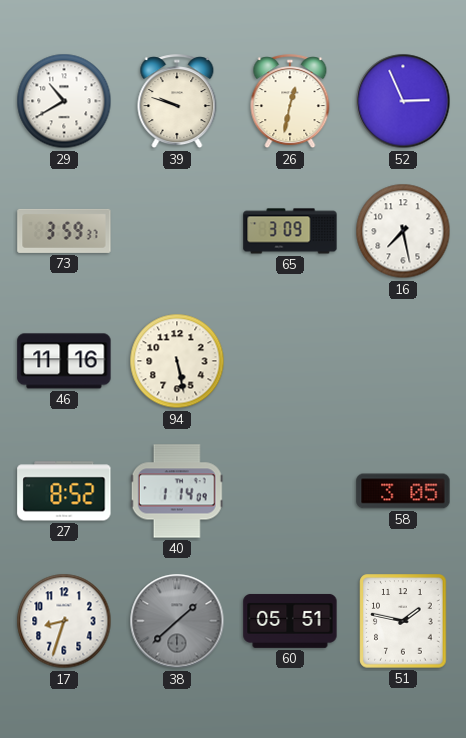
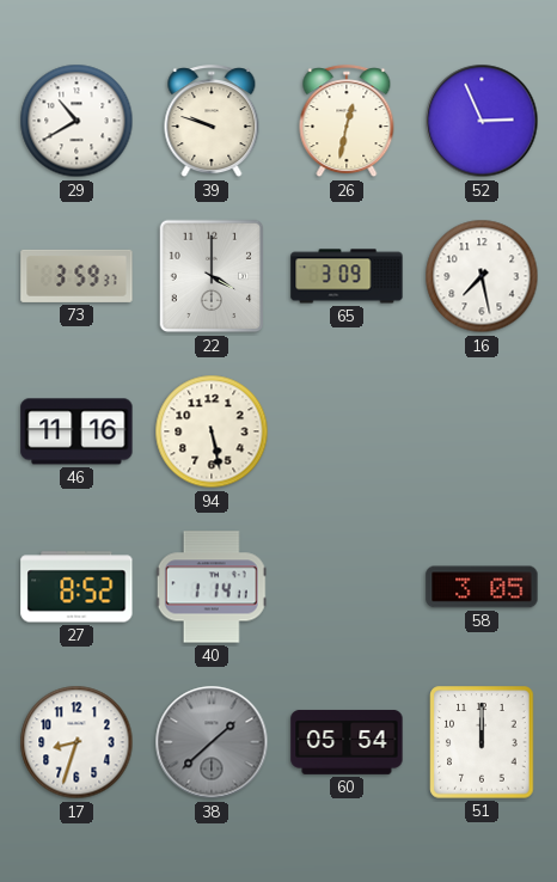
22: none -> 4:00 (212, 276)
40: 1:14:09 -> 1:14:11 (212, 587)
60: 05:51 -> 05:54 (347, 742)
51: 1:47 -> 12:00 (482, 742)
